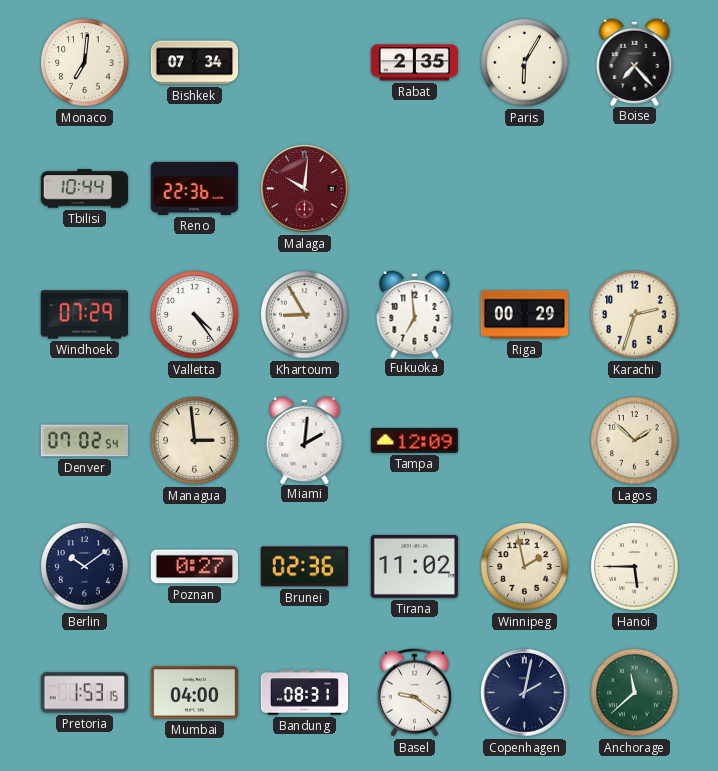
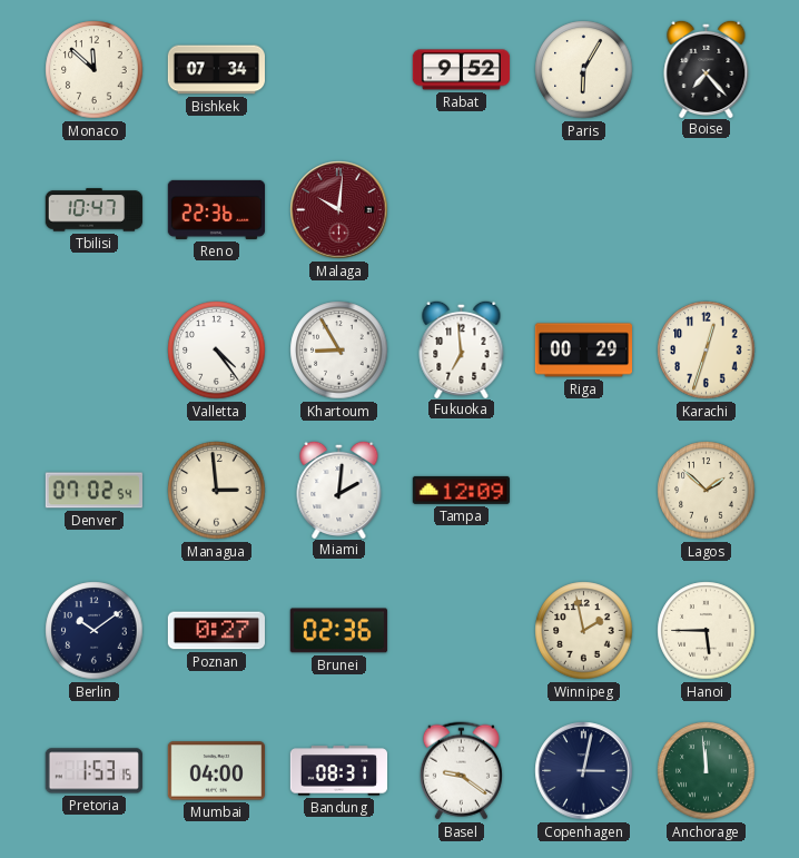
Monaco: 7:01 -> 11:52 (95, 70)
Rabat: 2:35 -> 9:52 (462, 70)
Tbilisi: 10:44 -> 10:47 (95, 210)
Windhoek: 07:29 -> none (84, 315)
Karachi: 2:33 -> 12:33 (707, 351)
Tirana: 11:02 -> none (414, 566)
Copenhagen: 2:02 -> 3:02 (584, 771)
Anchorage: 11:38 -> 11:59 (707, 771)
